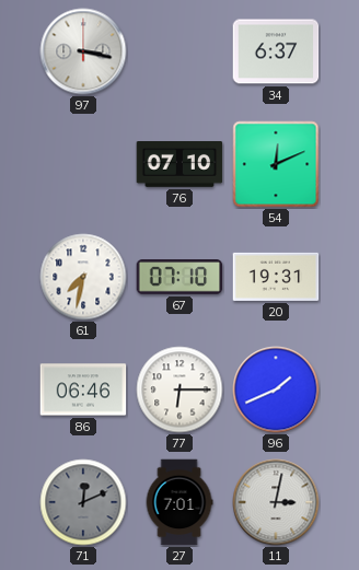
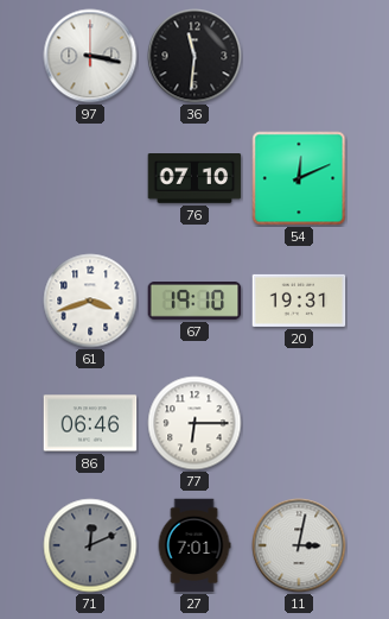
36: none -> 11:31 (194, 56)
34: 6:37 -> none (276, 51)
61: 7:32 -> 3:42 (90, 301)
67: 07:10 -> 19:10 (194, 301)
96: 1:41 -> none (276, 389)
